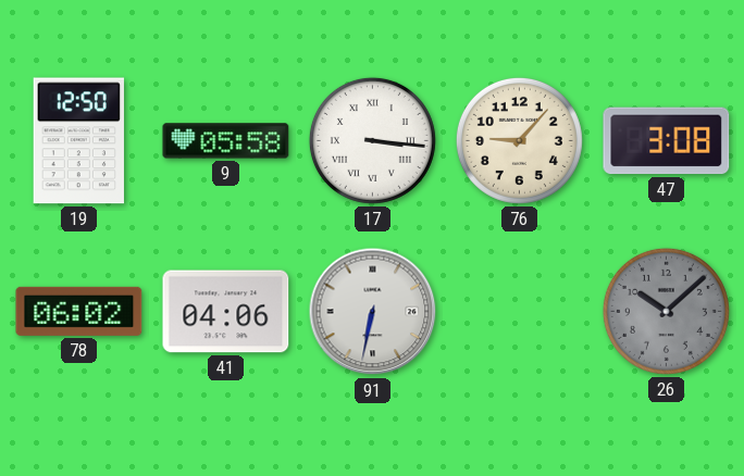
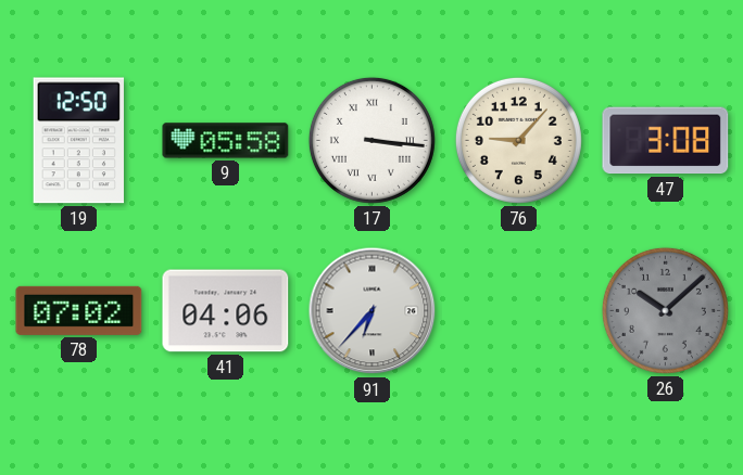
78: 06:02 -> 07:02 (79, 310)
91: 6:32 -> 6:37 (373, 311)
